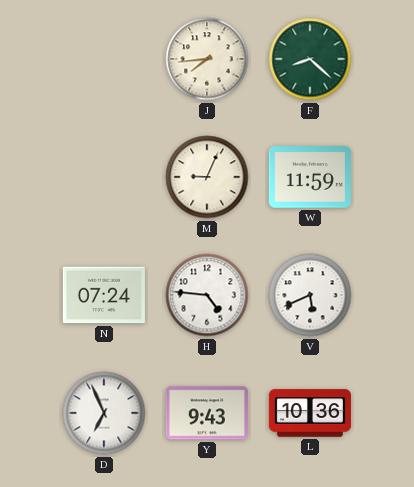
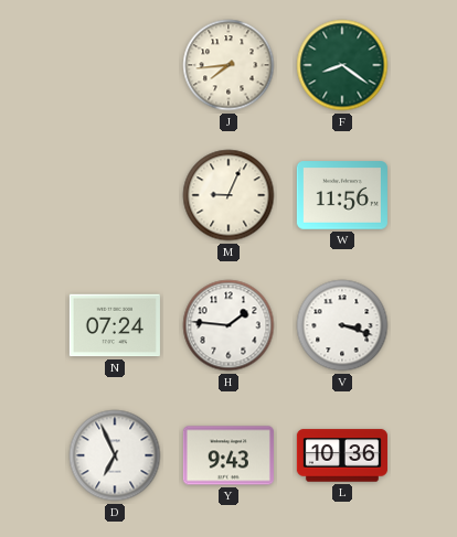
F: 8:22 -> 8:21 (342, 65)
W: 11:59 -> 11:56 (342, 195)
H: 4:46 -> 1:46 (228, 325)
V: 5:41 -> 3:18 (342, 325)
